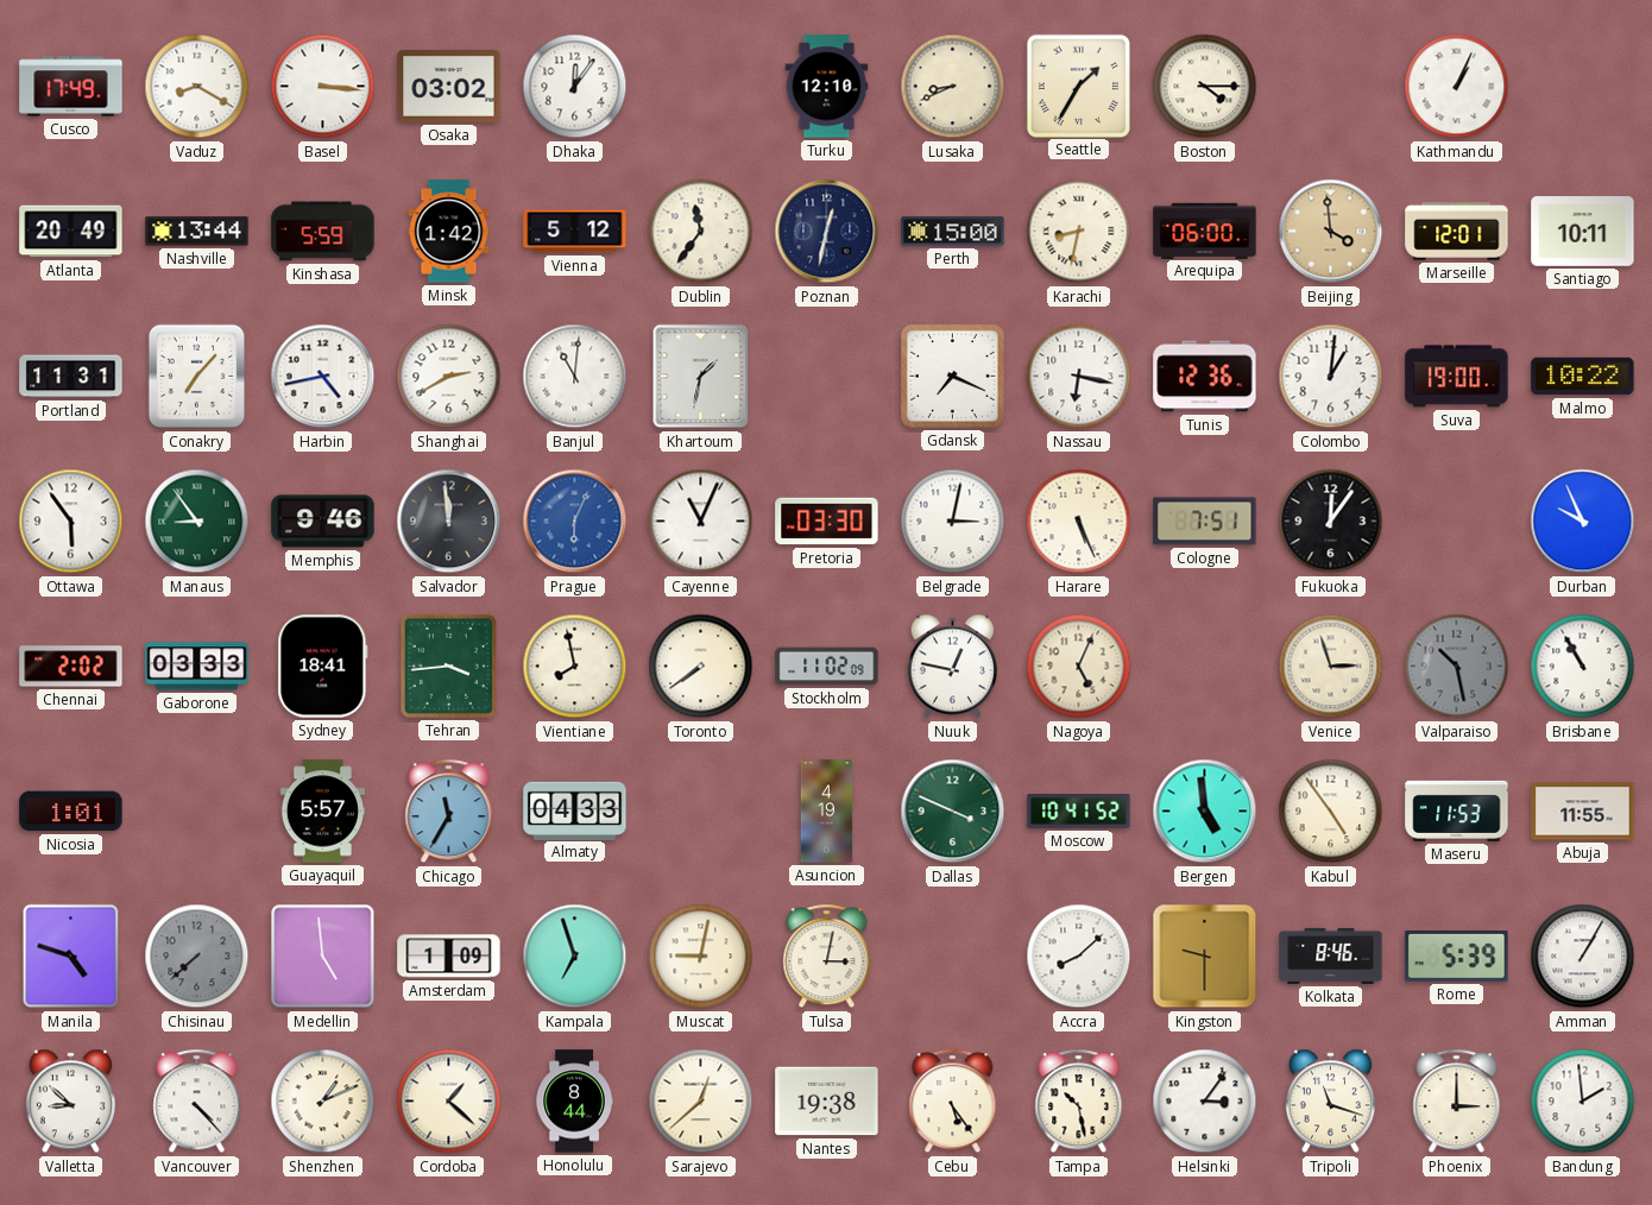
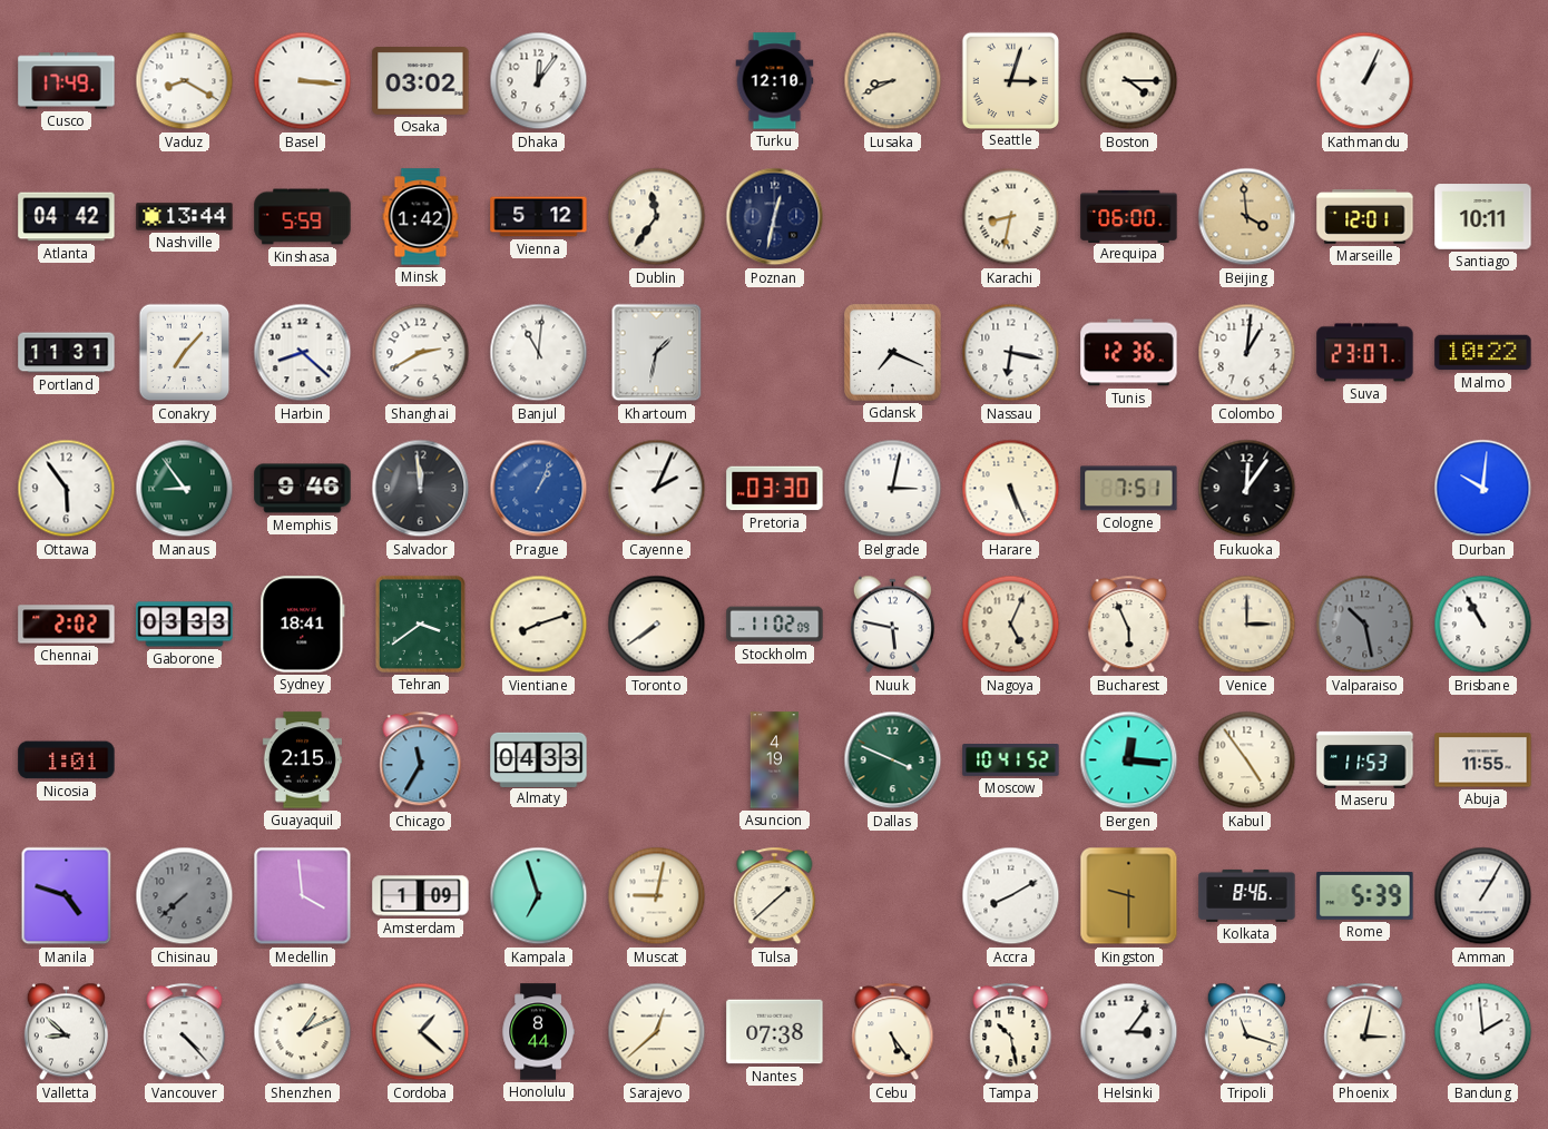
Seattle: 1:35 -> 3:03 (1010, 80)
Atlanta: 20:49 -> 04:42 (67, 217)
Perth: 15:00 -> none (953, 232)
Harbin: 4:43 -> 8:22 (303, 353)
Suva: 19:00 -> 23:07 (1365, 353)
Prague: 6:04 -> 1:04 (539, 489)
Cayenne: 11:04 -> 2:04 (657, 489)
Durban: 9:56 -> 10:01 (1483, 489)
Tehran: 3:44 -> 3:39 (420, 624)
Vientiane: 7:58 -> 8:12 (539, 625)
Nuuk: 12:47 -> 5:47 (892, 625)
Bucharest: none -> 5:56 (1129, 625)
Venice: 2:57 -> 3:00 (1247, 625)
Guayaquil: 5:57 -> 2:15 (302, 760)
Bergen: 4:59 -> 12:16 (1129, 760)
Medellin: 4:59 -> 3:59 (303, 896)
Tulsa: 3:02 -> 1:38 (775, 896)
Accra: 8:08 -> 8:10 (1011, 896)
Nantes: 19:38 -> 07:38 (775, 1032)
Phoenix: 3:00 -> 3:02 (1365, 1032)
